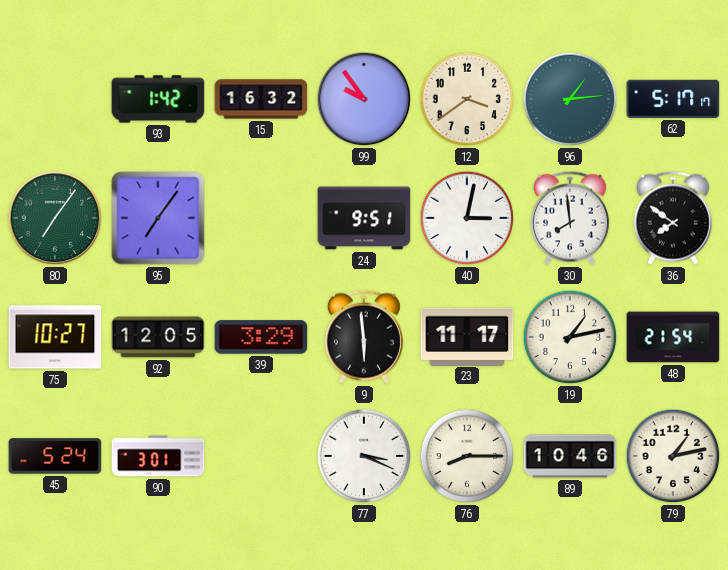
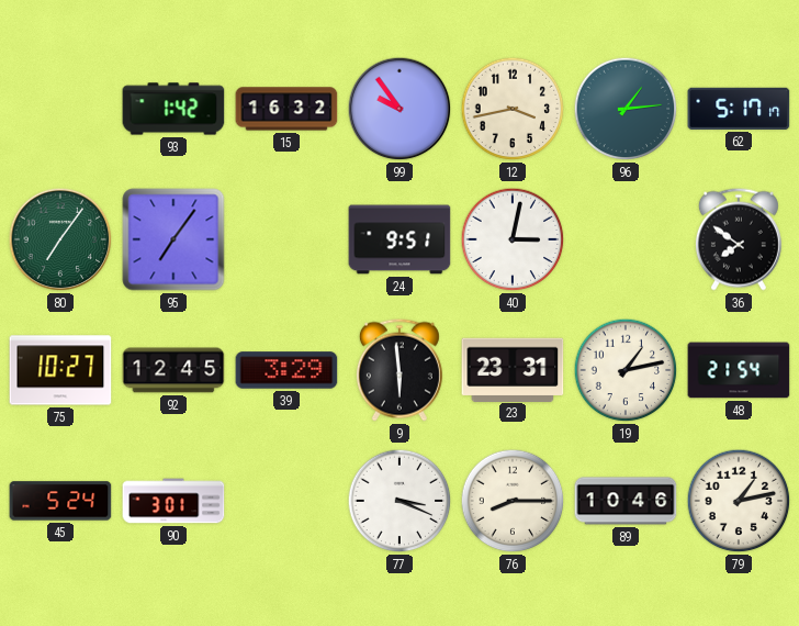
12: 3:39 -> 3:43 (513, 109)
30: 7:59 -> none (570, 218)
92: 12:05 -> 12:45 (173, 370)
23: 11:17 -> 23:31 (513, 369)
